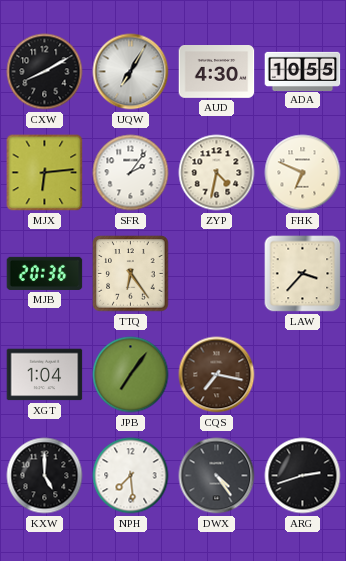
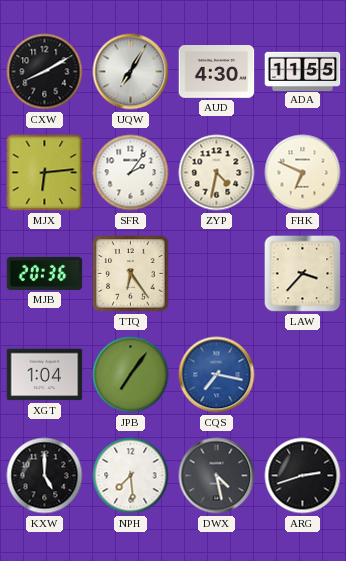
ADA: 10:55 -> 11:55 (303, 71)
CQS dial: brown -> blue (217, 375)
DWX: 4:24 -> 4:28 (217, 476)
